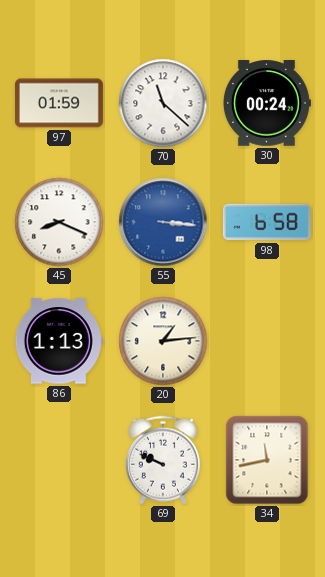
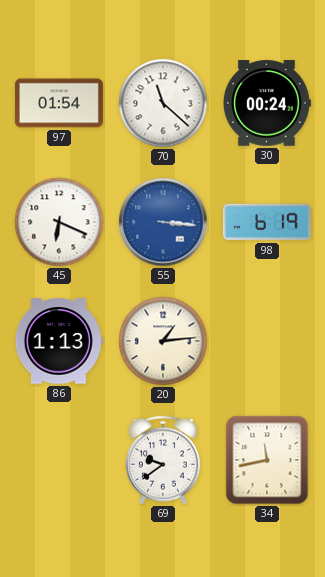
97: 01:59 -> 01:54 (59, 103)
45: 8:19 -> 6:19 (59, 222)
98: 6:58 -> 6:19 (267, 222)
69: 9:49 -> 9:39 (163, 460)
